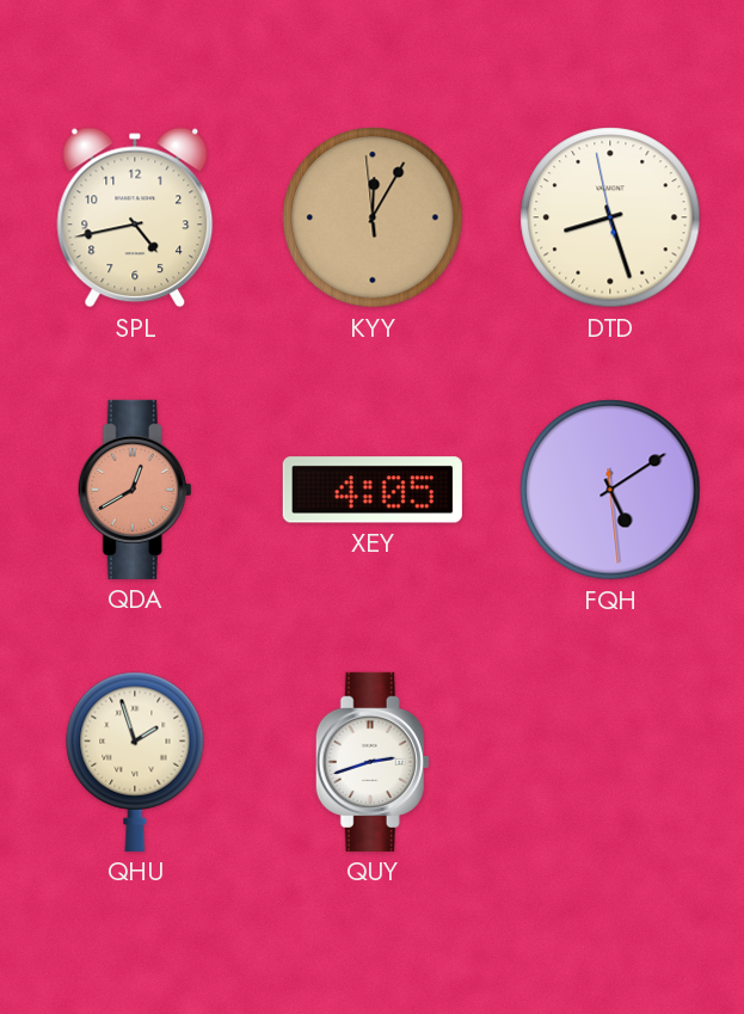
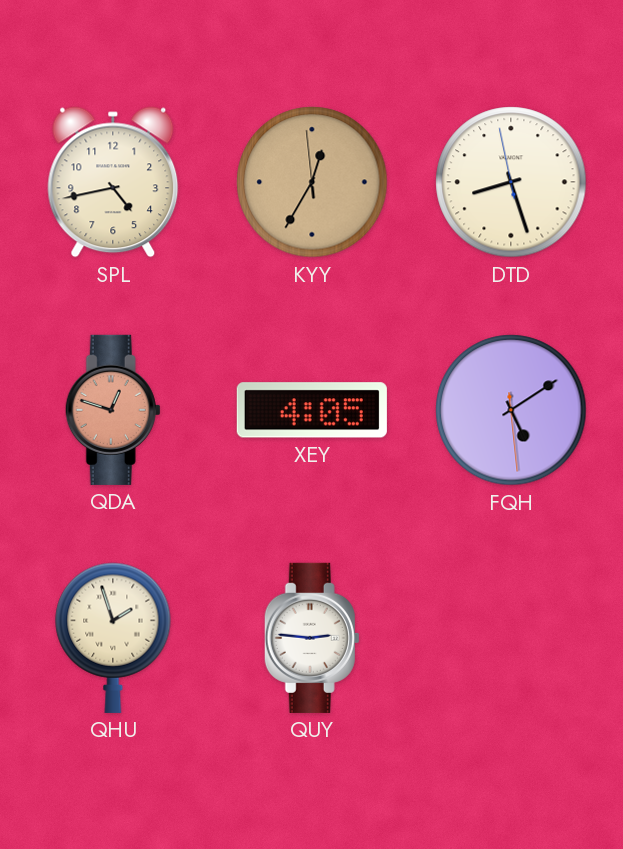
KYY: 12:04 -> 12:34 (312, 182)
QDA: 12:40 -> 12:48 (113, 410)
QUY: 2:42 -> 2:46 (312, 638)
